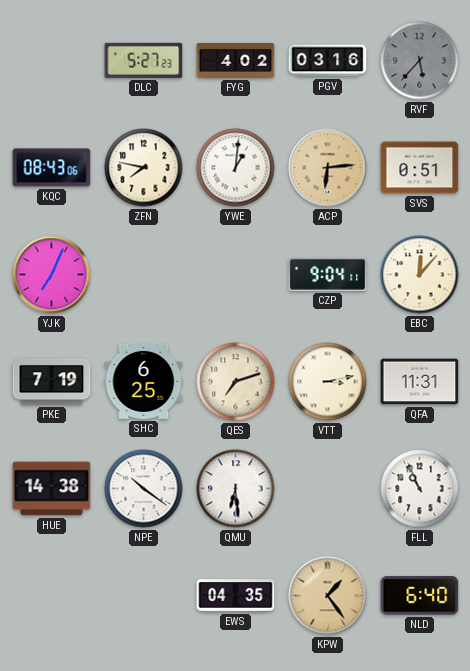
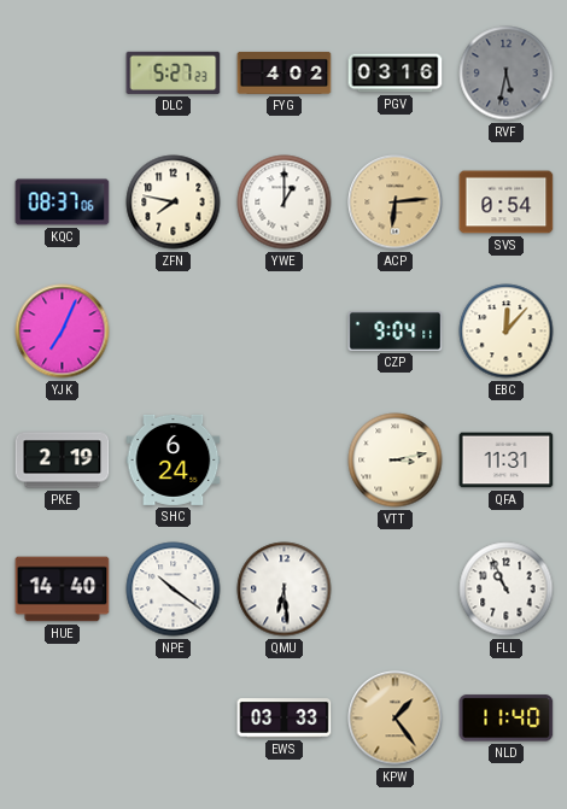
RVF: 5:37 -> 5:32 (507, 74)
KQC: 08:43 -> 08:37 (63, 203)
YWE: 1:01 -> 1:00 (285, 203)
SVS: 0:51 -> 0:54 (507, 203)
PKE: 7:19 -> 2:19 (63, 461)
SHC: 6:25 -> 6:24 (174, 459)
QES: 7:12 -> none (236, 382)
HUE: 14:38 -> 14:40 (63, 590)
EWS: 04:35 -> 03:33 (285, 719)
NLD: 6:40 -> 11:40 (507, 719)
